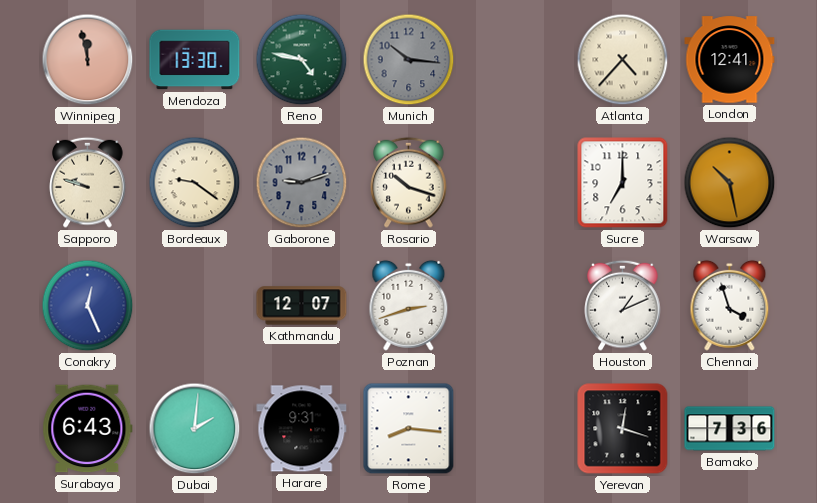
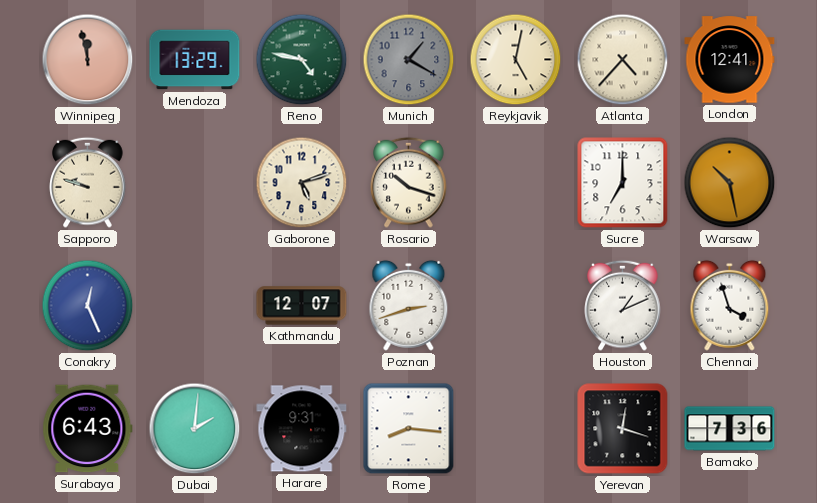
Mendoza: 13:30 -> 13:29 (195, 60)
Munich: 10:16 -> 1:20 (409, 60)
Reykjavik: none -> 5:02 (516, 60)
Bordeaux: 9:21 -> none (195, 183)
Gaborone: 9:12 -> 5:12 (302, 183)
Gaborone dial: grey -> cream (302, 183)
